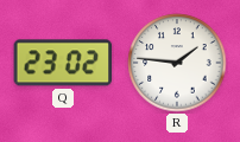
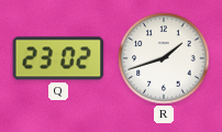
R: 1:46 -> 1:42 (164, 58)
